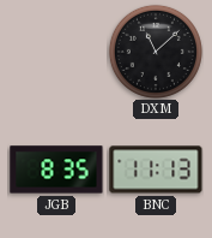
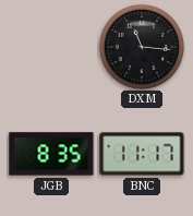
DXM: 11:08 -> 11:16 (142, 47)
BNC: 11:13 -> 11:17 (142, 154)
